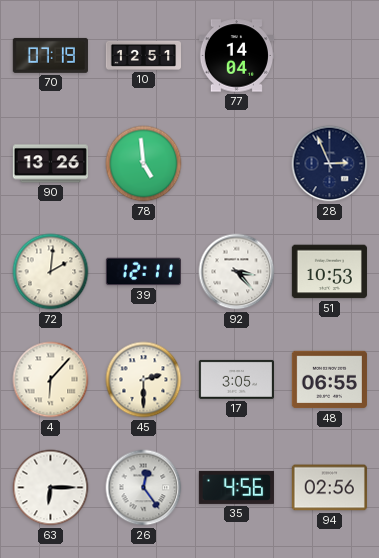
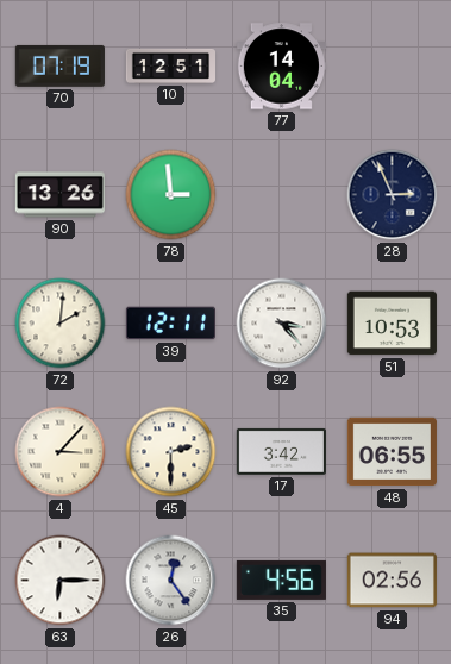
78: 4:59 -> 2:59 (171, 195)
4: 6:07 -> 3:07 (61, 452)
17: 3:05 -> 3:42 (281, 451)
